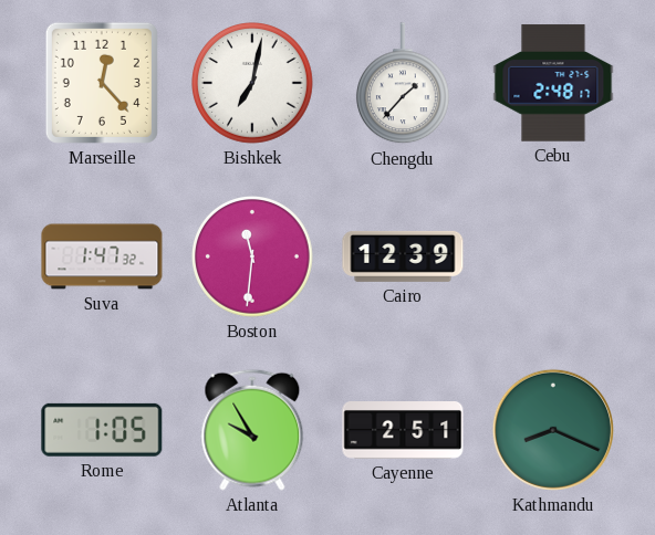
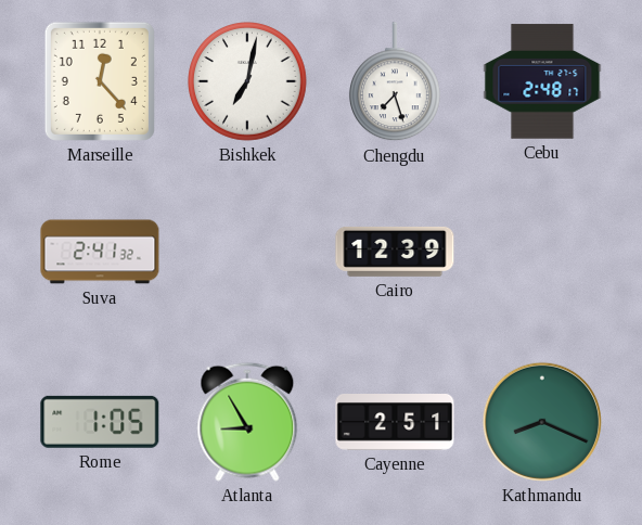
Chengdu: 1:37 -> 7:27 (395, 82)
Suva: 1:47 -> 2:41 (100, 252)
Boston: 11:31 -> none (253, 258)
Atlanta: 9:55 -> 8:55 (247, 422)
